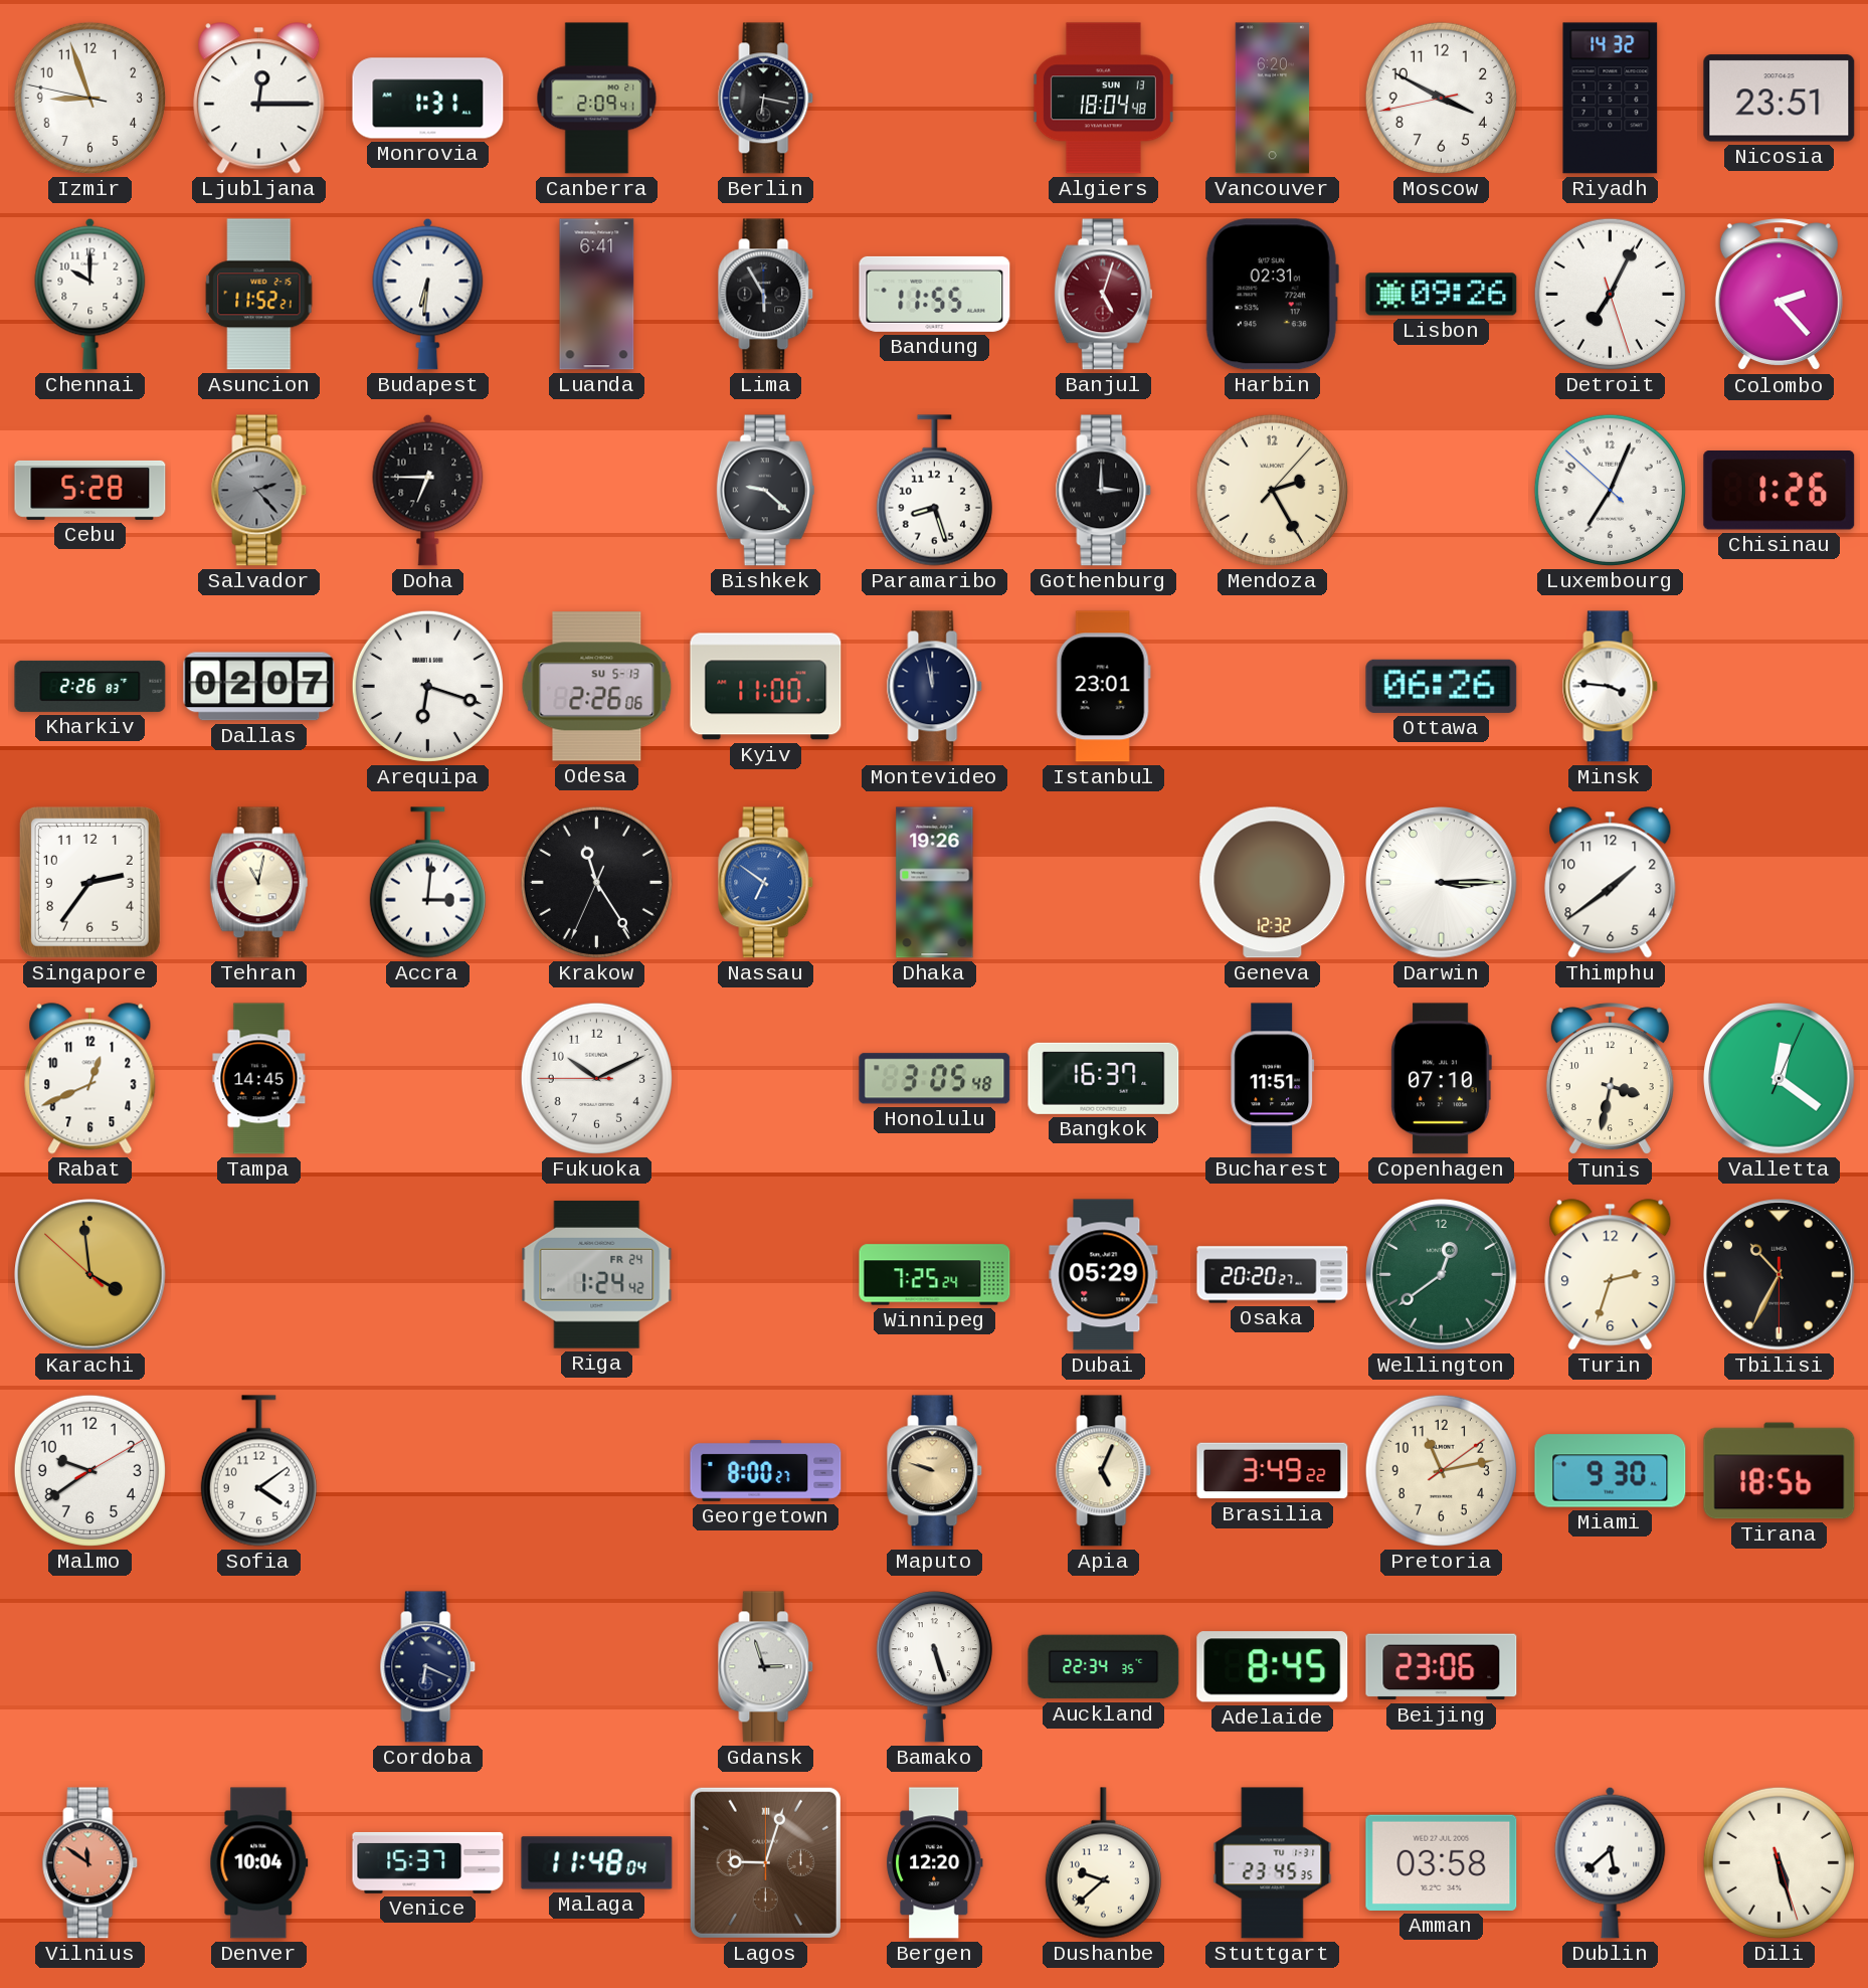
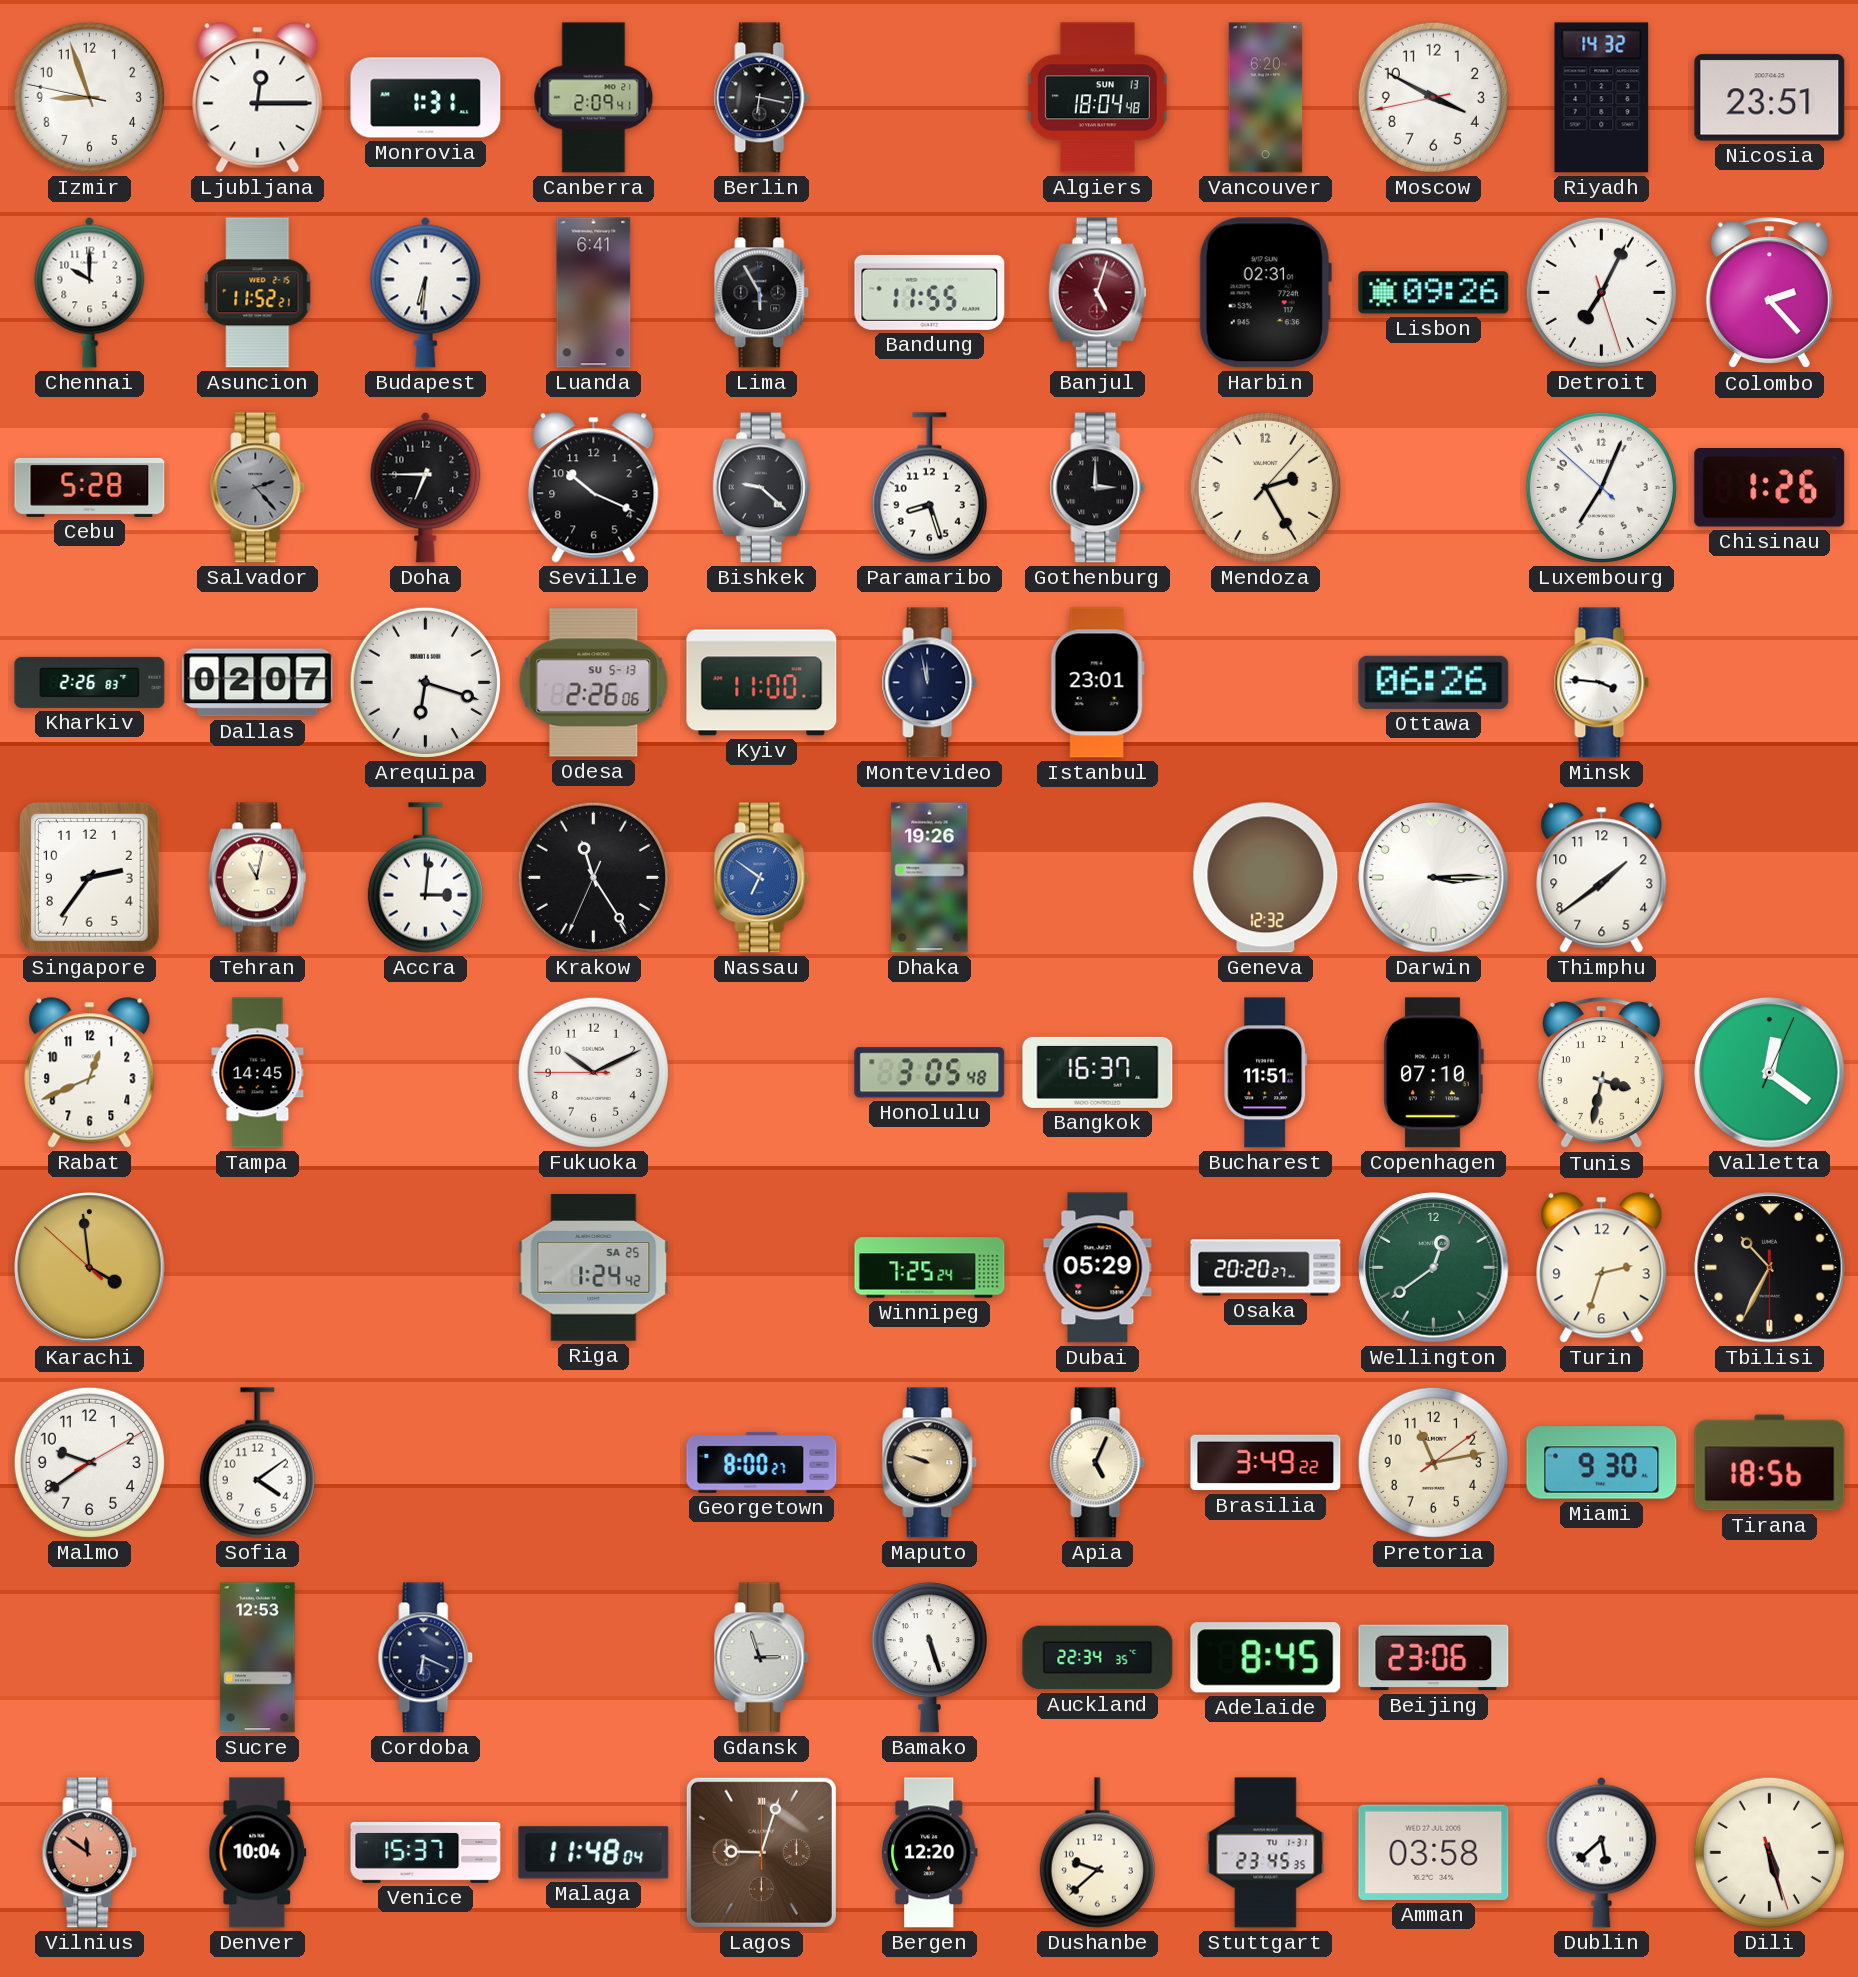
Seville: none -> 10:19 (594, 488)
Riga date: FR 24 -> SA 25 (594, 1268)
Sucre: none -> 12:53 (258, 1658)
